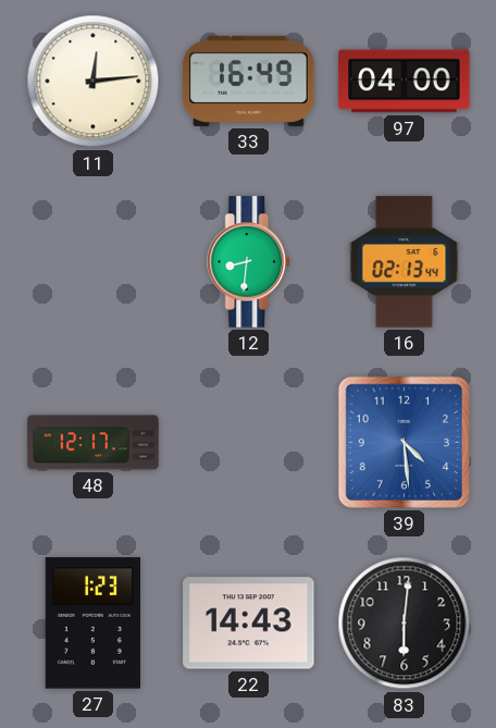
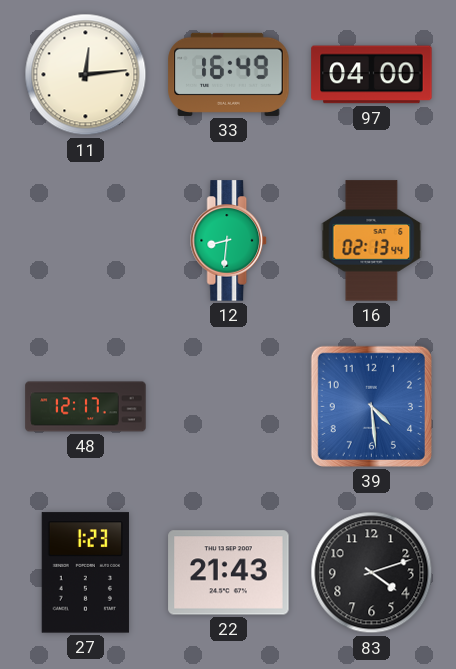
22: 14:43 -> 21:43 (229, 573)
83: 6:01 -> 4:12 (372, 573)
